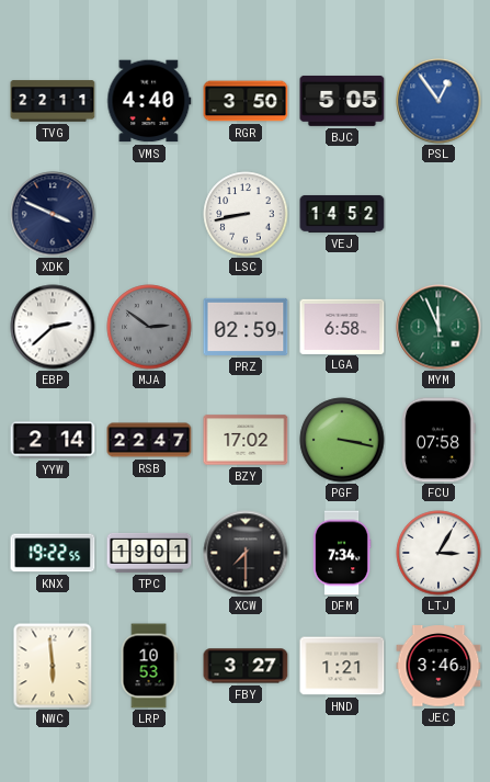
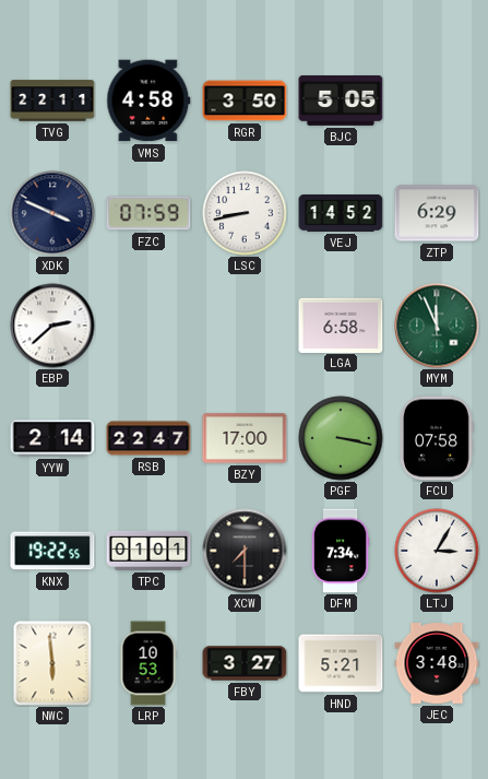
VMS: 4:40 -> 4:58 (148, 101)
PSL: 12:54 -> none (438, 101)
FZC: none -> 07:59 (148, 213)
ZTP: none -> 6:29 (437, 213)
MJA: 2:51 -> none (149, 327)
PRZ: 02:59 -> none (246, 327)
BZY: 17:02 -> 17:00 (245, 438)
TPC: 19:01 -> 01:01 (148, 551)
HND: 1:21 -> 5:21 (341, 663)
JEC: 3:46 -> 3:48 (437, 663)
